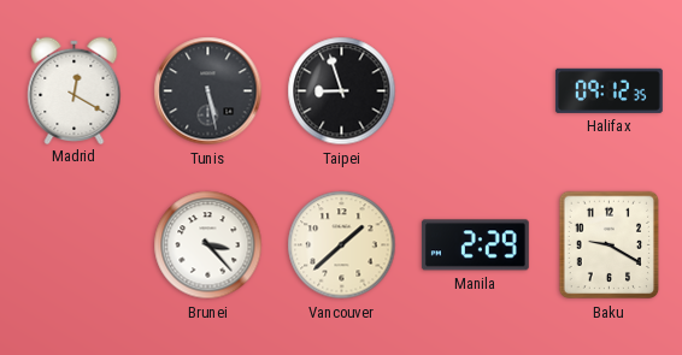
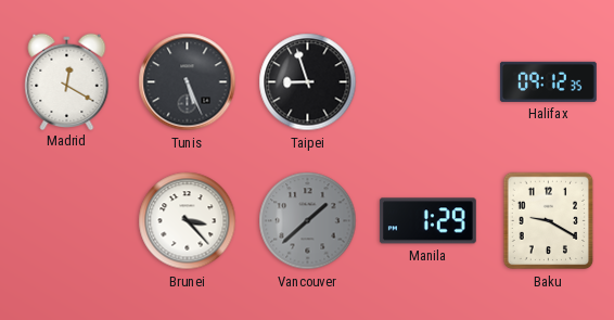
Tunis: 5:28 -> 5:26 (188, 82)
Vancouver dial: cream -> grey (308, 221)
Manila: 2:29 -> 1:29 (427, 221)
